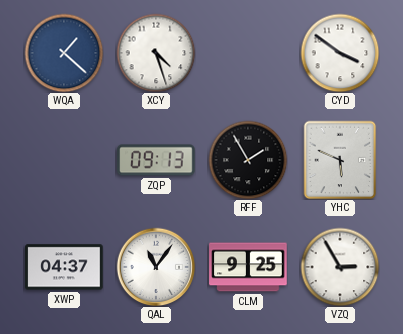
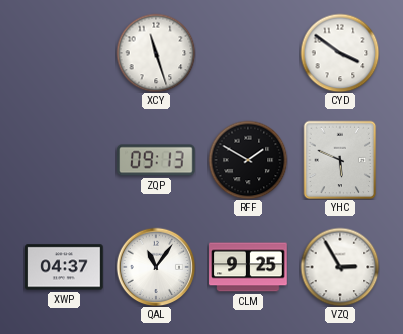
WQA: 1:22 -> none (64, 53)
XCY: 4:27 -> 11:27 (156, 53)
RFF: 1:55 -> 1:50 (248, 160)
